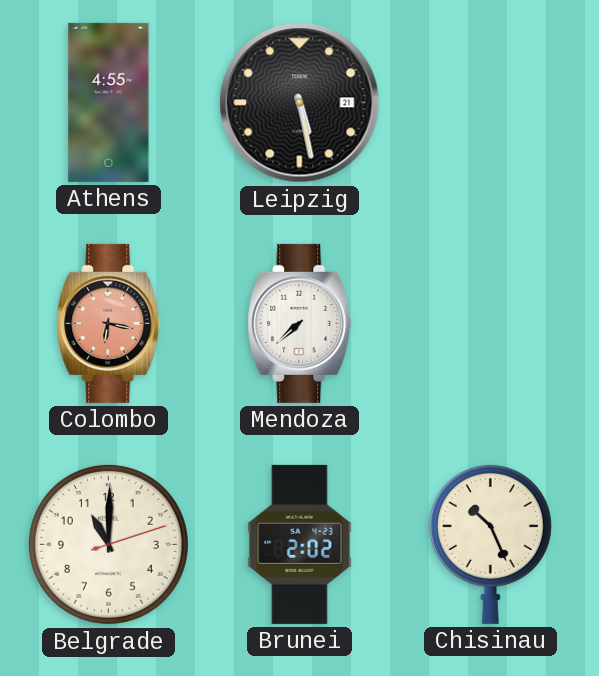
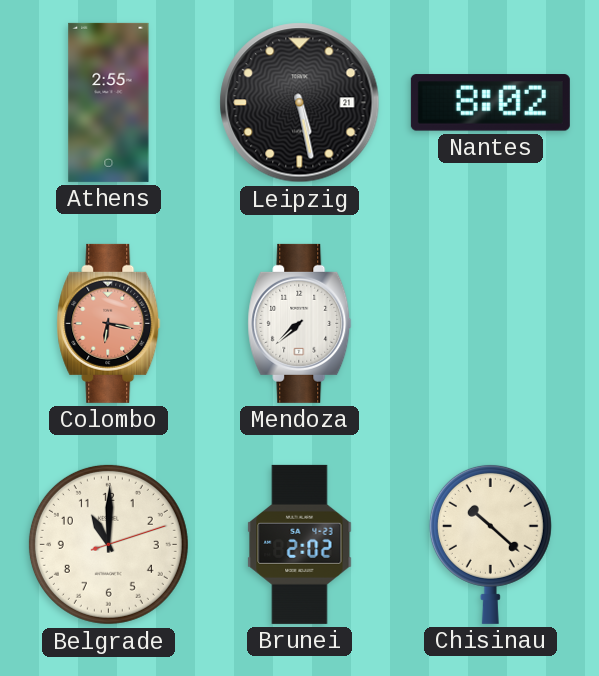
Athens: 4:55 -> 2:55 (109, 102)
Nantes: none -> 8:02 (490, 103)
Chisinau: 10:26 -> 10:22 (490, 544)
